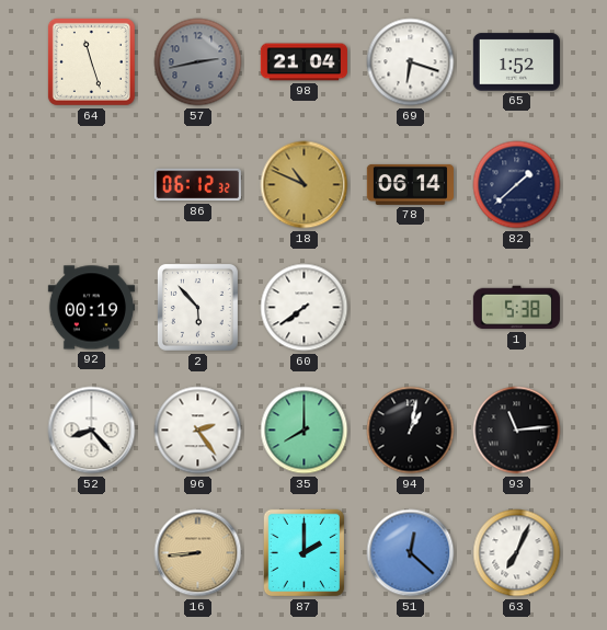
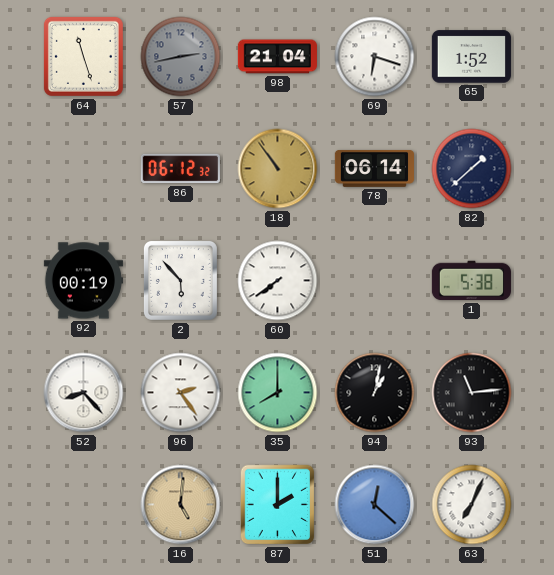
18: 10:49 -> 10:54 (278, 169)
16: 8:44 -> 5:01 (181, 505)
